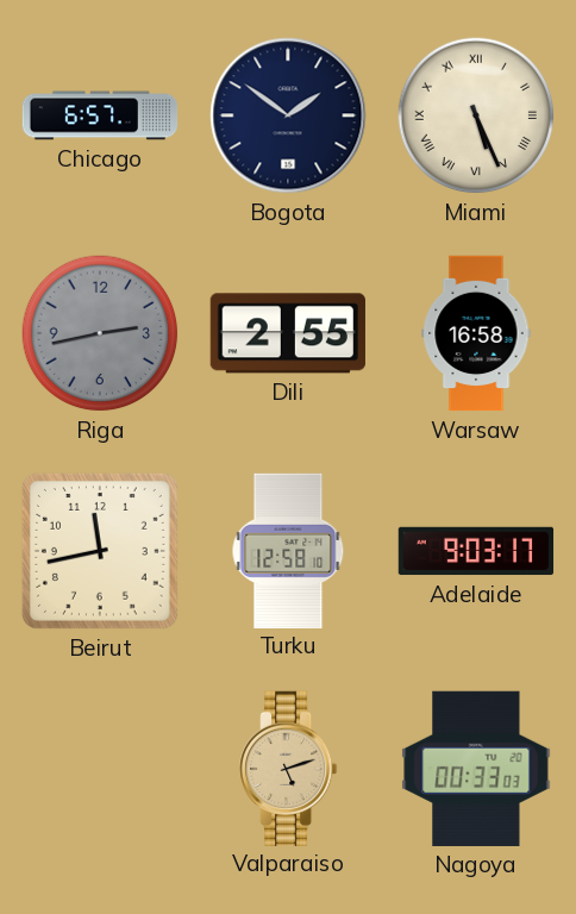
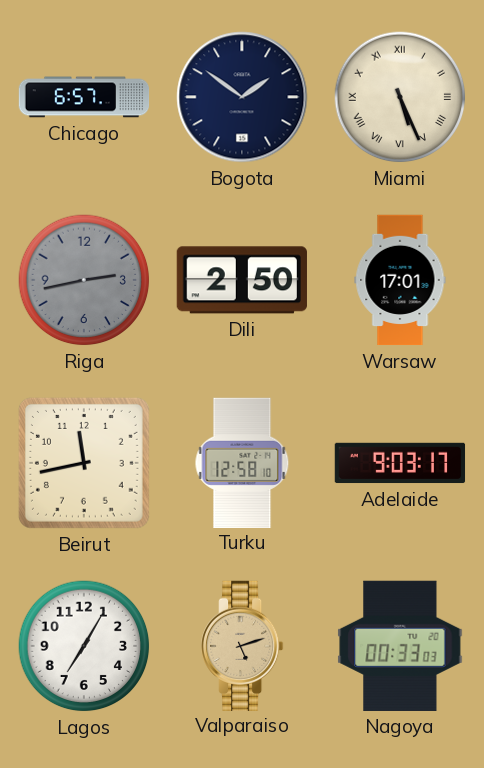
Dili: 2:55 -> 2:50 (242, 280)
Warsaw: 16:58 -> 17:01 (400, 280)
Lagos: none -> 7:05 (84, 646)
